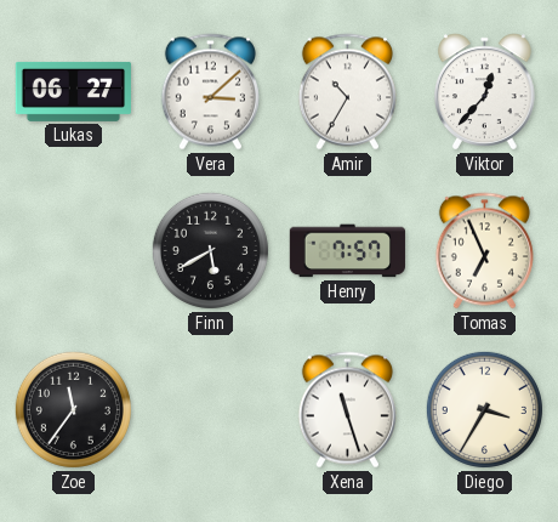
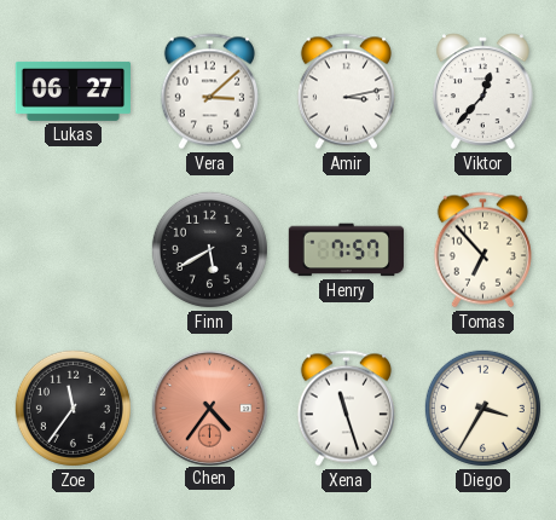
Amir: 10:35 -> 3:13 (346, 92)
Tomas: 6:56 -> 6:53 (482, 250)
Chen: none -> 4:36 (209, 408)
